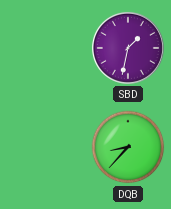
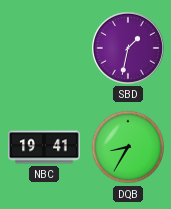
NBC: none -> 19:41 (45, 147)
DQB: 8:37 -> 8:35 (128, 147)
